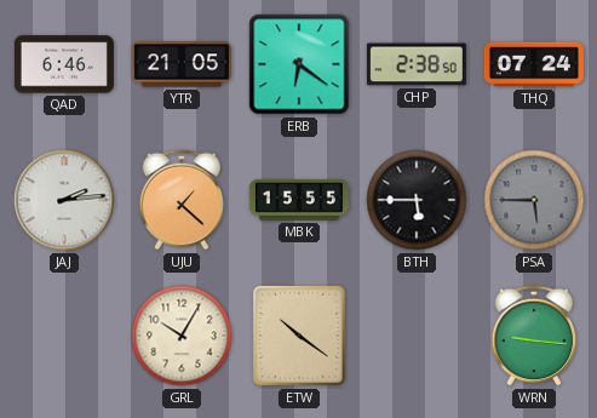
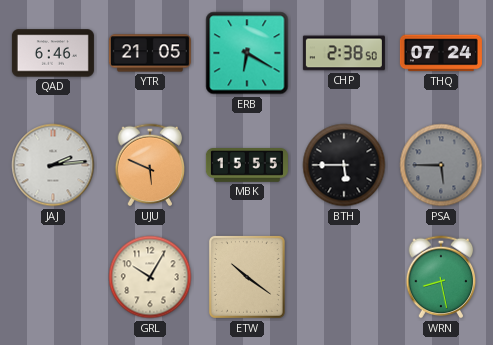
ERB: 6:21 -> 6:20 (247, 53)
UJU: 1:22 -> 5:49 (150, 165)
WRN: 9:16 -> 8:28 (441, 277)
